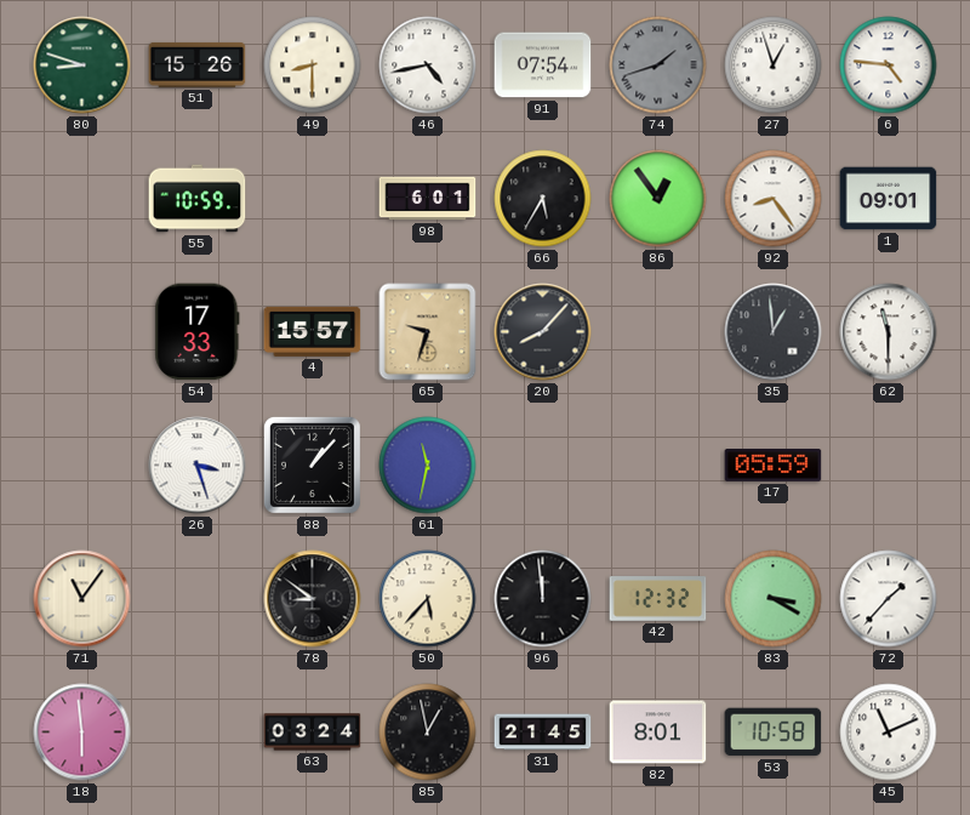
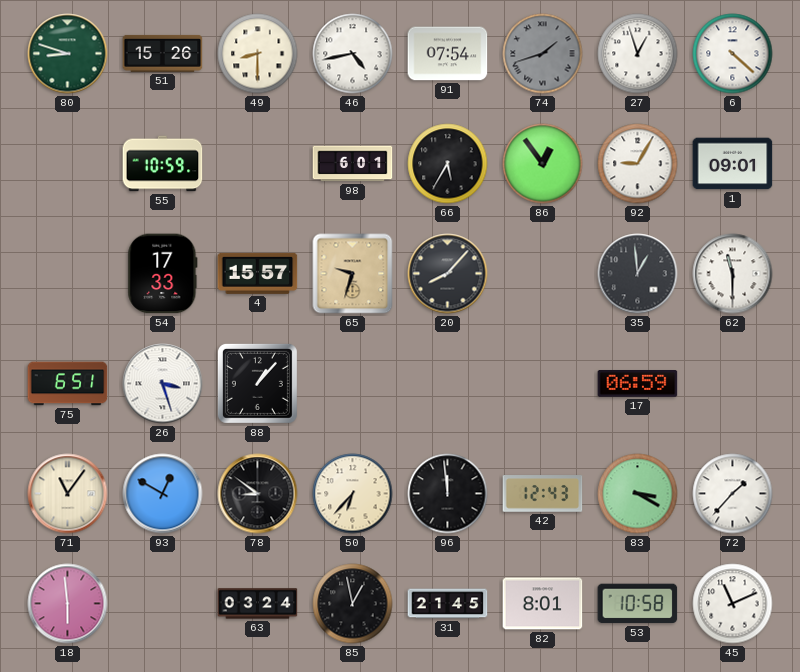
6: 4:46 -> 4:22 (733, 54)
92: 8:24 -> 9:05 (638, 164)
75: none -> 6:51 (68, 384)
61: 11:32 -> none (428, 466)
17: 05:59 -> 06:59 (638, 384)
93: none -> 12:50 (163, 494)
50: 5:37 -> 6:37 (353, 494)
42: 12:32 -> 12:43 (543, 494)
